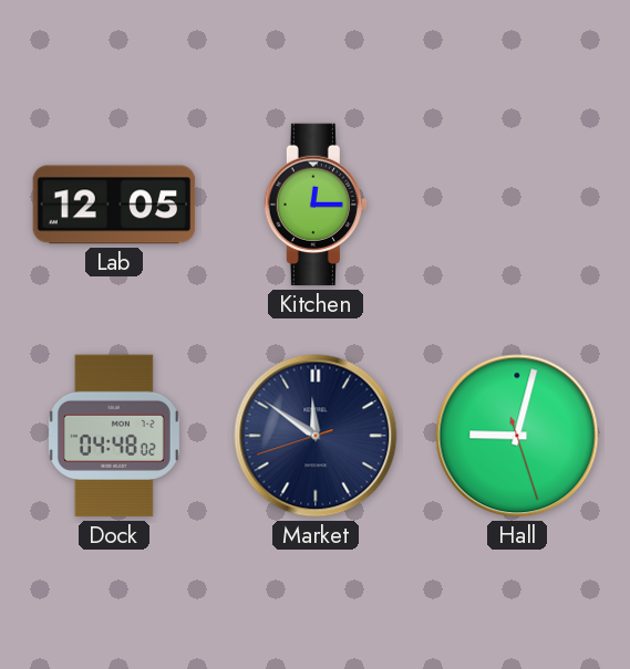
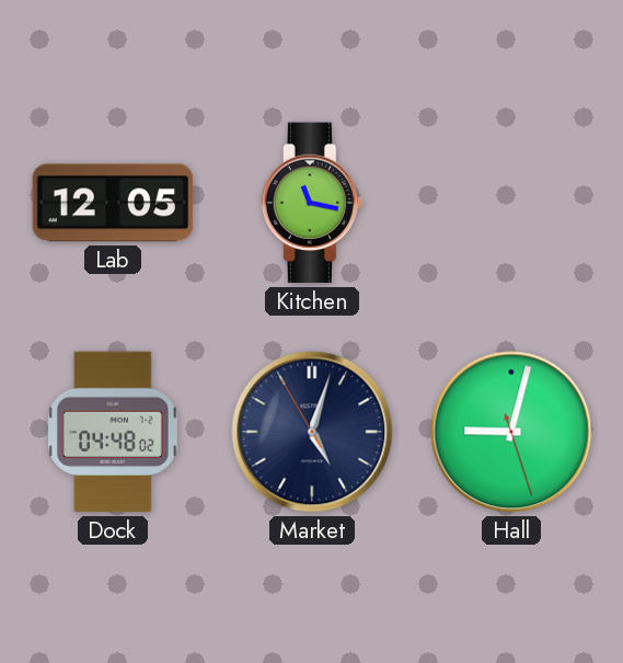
Kitchen: 12:15 -> 11:17 (312, 203)
Market: 11:50 -> 5:02 (312, 432)
